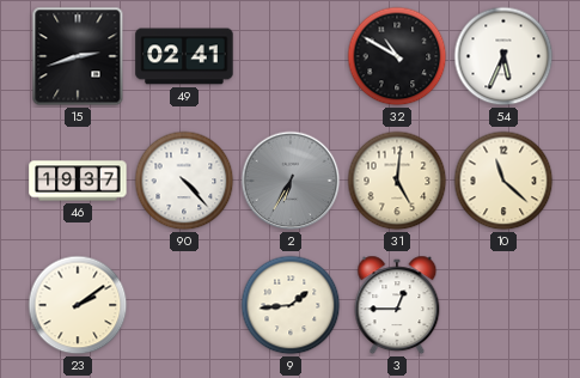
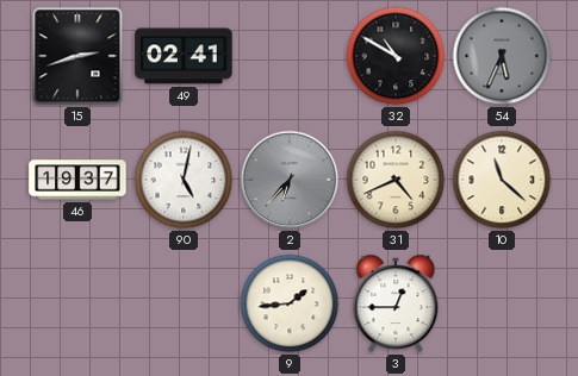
54 dial: white -> grey (502, 56)
90: 4:23 -> 5:02 (184, 180)
2: 6:35 -> 6:37 (290, 180)
31: 5:01 -> 4:41 (396, 180)
23: 2:09 -> none (78, 305)
